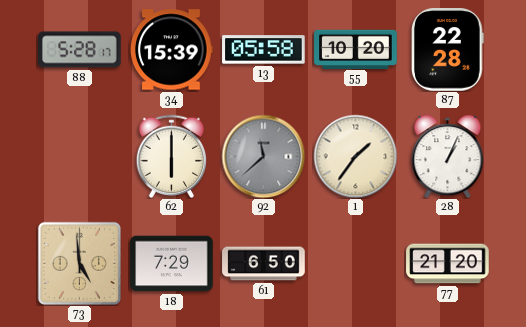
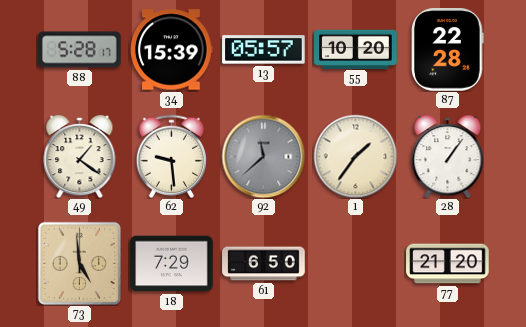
13: 05:58 -> 05:57 (264, 50)
49: none -> 1:21 (80, 157)
62: 6:00 -> 9:29 (171, 156)
28: 1:04 -> 1:06 (448, 157)
